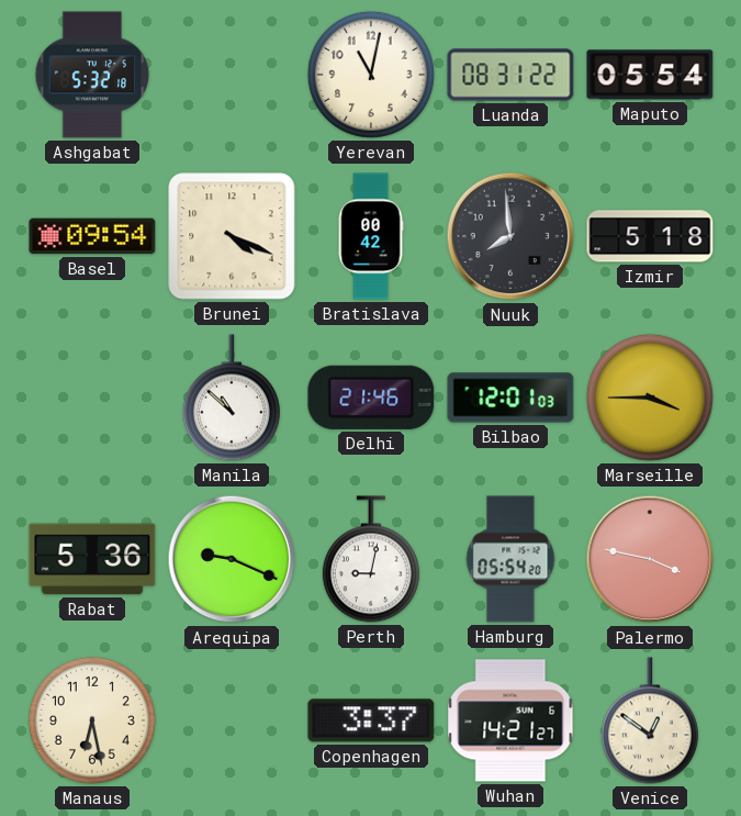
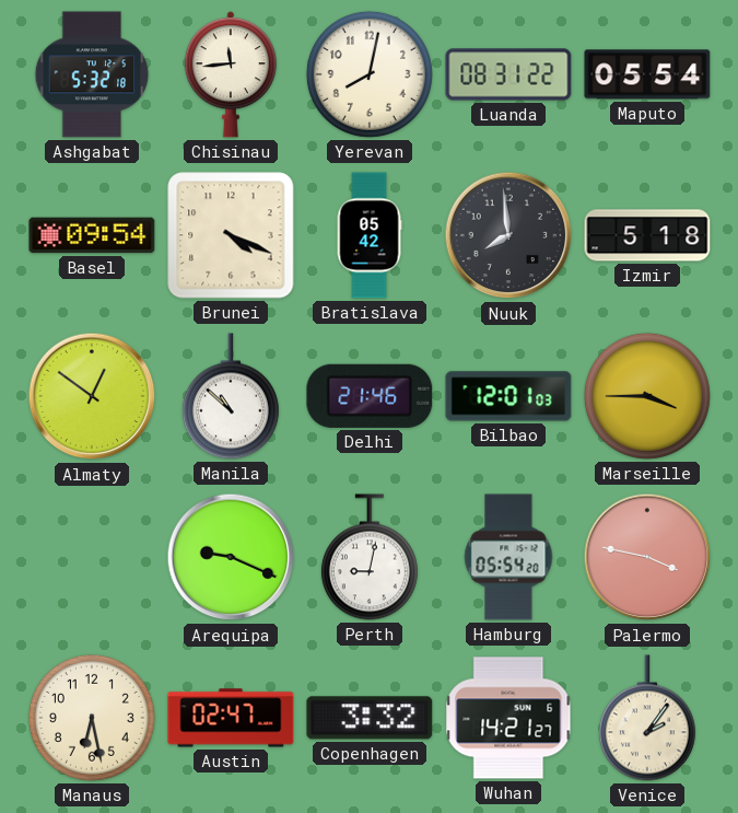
Chisinau: none -> 11:44 (231, 74)
Yerevan: 11:02 -> 8:02 (370, 74)
Bratislava: 00:42 -> 05:42 (370, 235)
Almaty: none -> 12:51 (92, 396)
Rabat: 5:36 -> none (92, 559)
Austin: none -> 02:47 (231, 718)
Copenhagen: 3:37 -> 3:32 (370, 718)
Venice: 12:51 -> 2:06 (647, 718)
